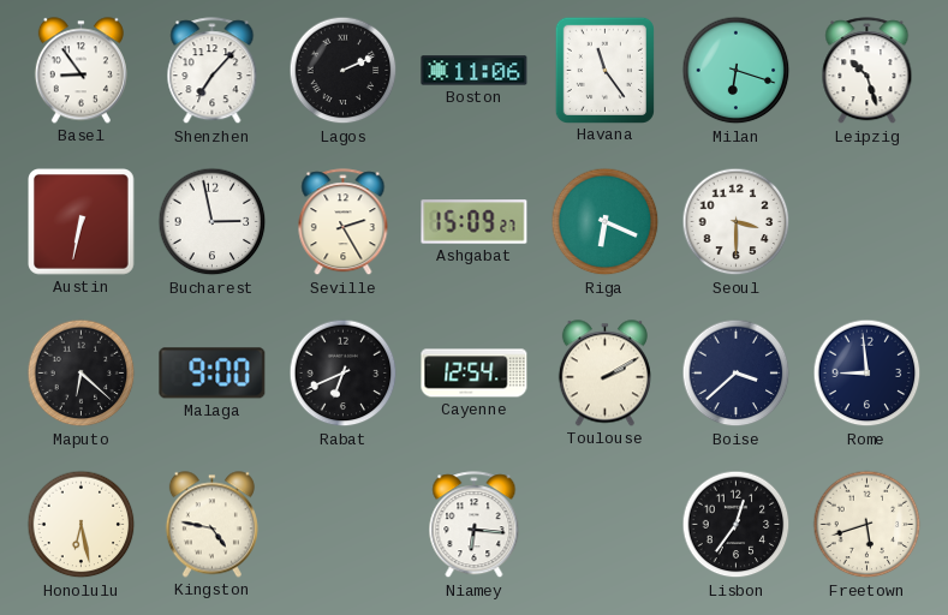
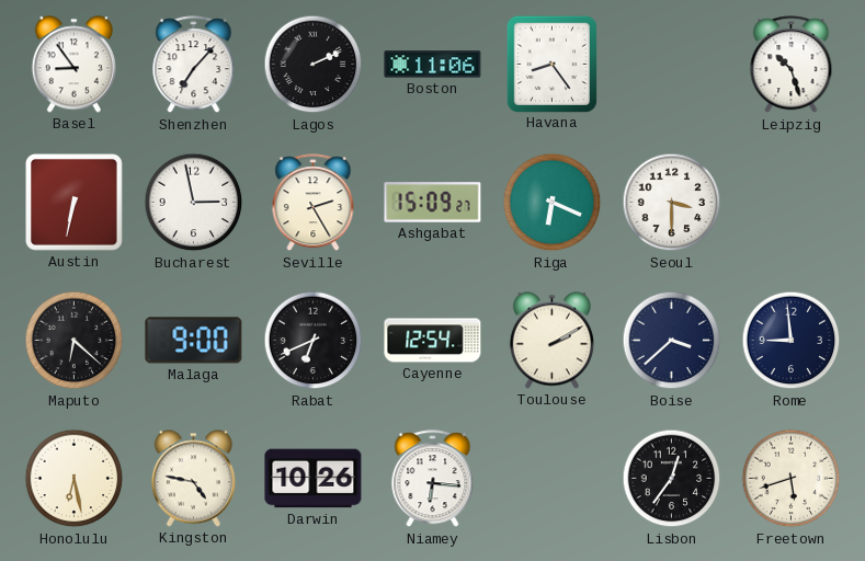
Havana: 11:24 -> 8:24 (551, 64)
Milan: 6:18 -> none (737, 71)
Darwin: none -> 10:26 (314, 479)
